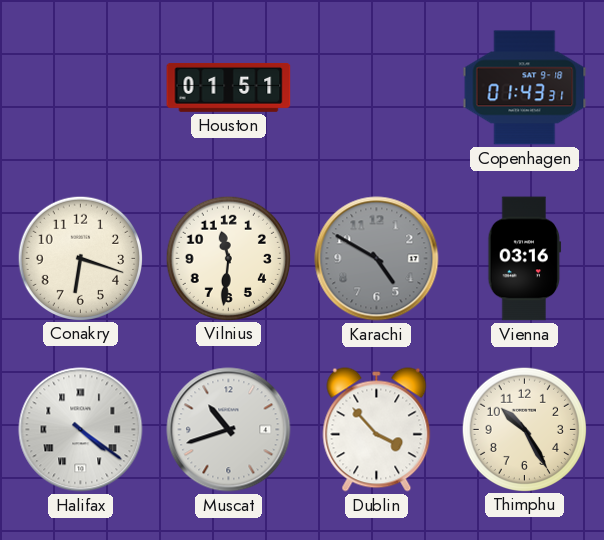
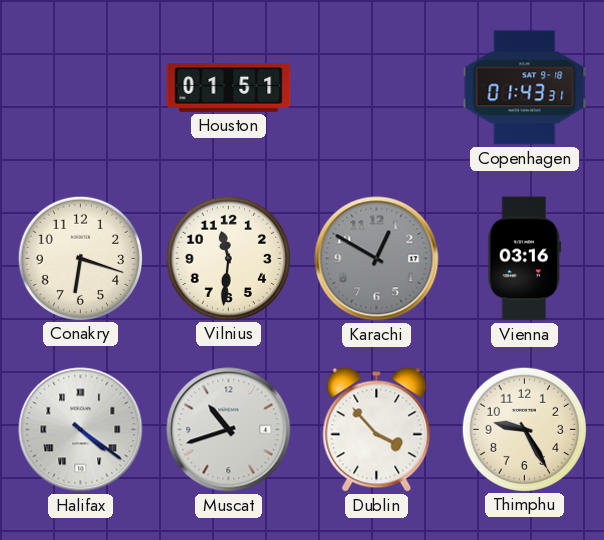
Karachi: 4:50 -> 12:50 (377, 259)
Thimphu: 10:25 -> 9:25 (524, 429)
